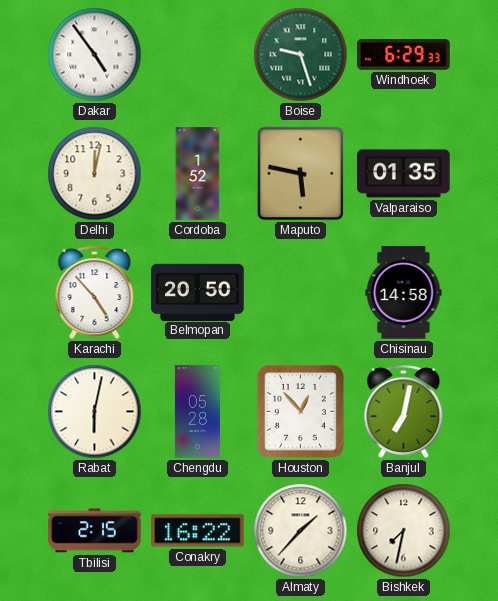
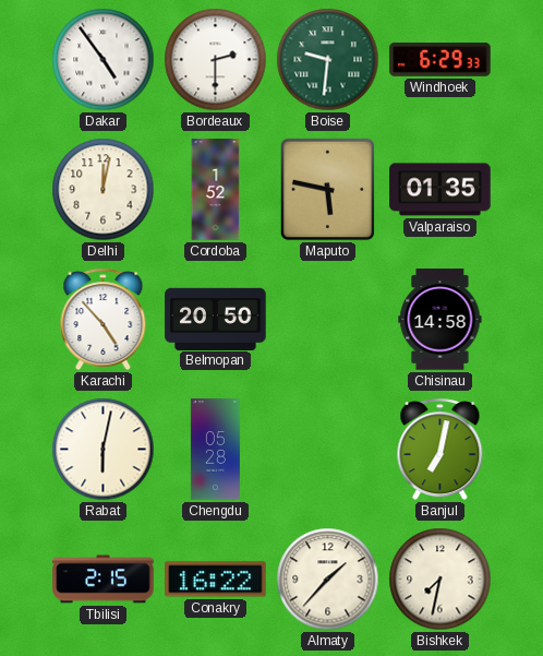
Bordeaux: none -> 2:30 (216, 60)
Boise: 9:27 -> 9:31 (328, 60)
Houston: 12:53 -> none (300, 411)
